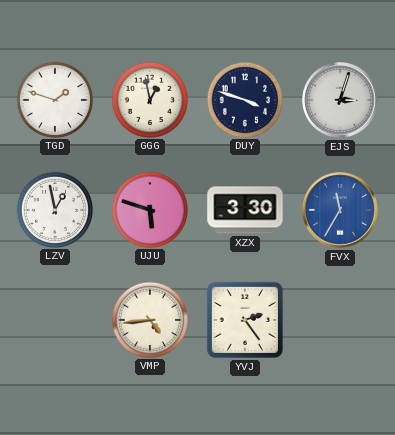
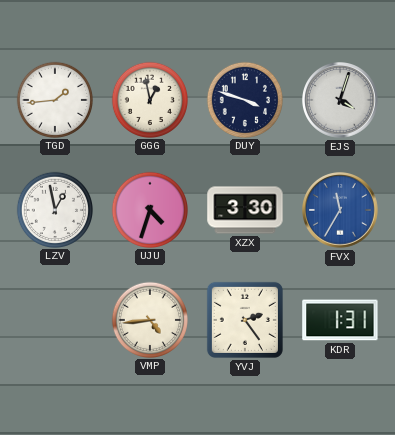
TGD: 1:48 -> 1:44 (54, 99)
EJS: 3:03 -> 4:03 (341, 101)
UJU: 5:48 -> 4:33 (149, 209)
KDR: none -> 1:31 (340, 320)
